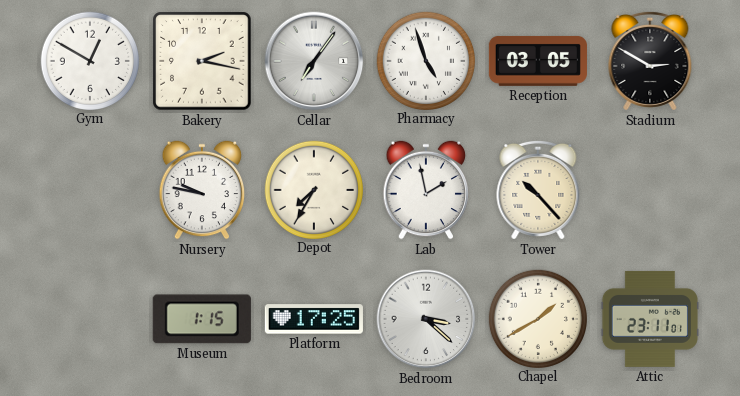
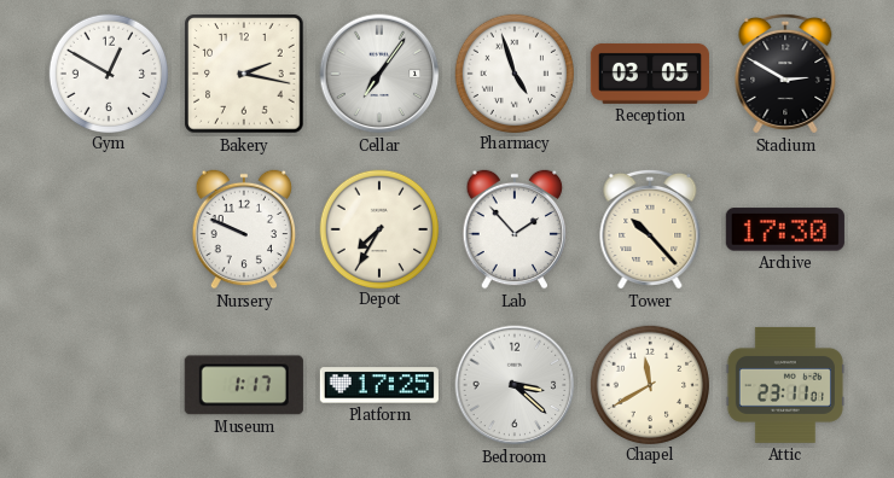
Nursery: 9:47 -> 9:49 (244, 229)
Lab: 1:58 -> 1:53 (515, 229)
Archive: none -> 17:30 (785, 229)
Museum: 1:15 -> 1:17 (244, 385)
Chapel: 1:40 -> 11:40 (649, 384)
